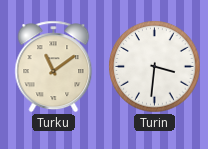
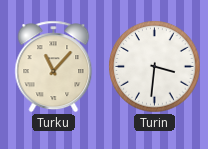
Turku: 11:09 -> 11:07 (54, 67)
